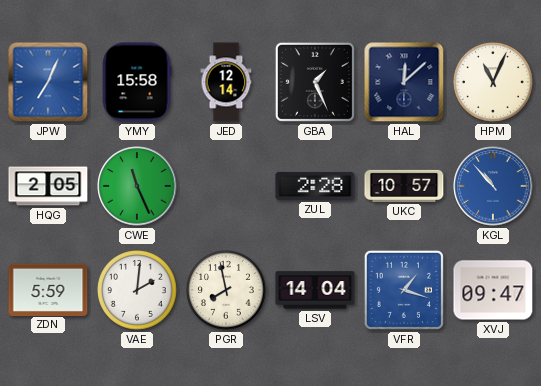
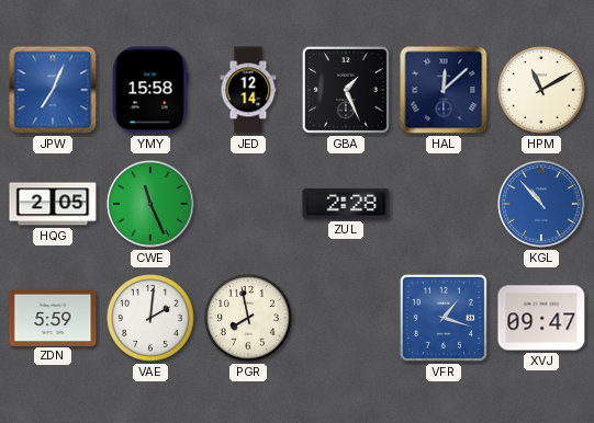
HPM: 11:04 -> 11:10 (542, 91)
UKC: 10:57 -> none (404, 186)
LSV: 14:04 -> none (315, 290)
